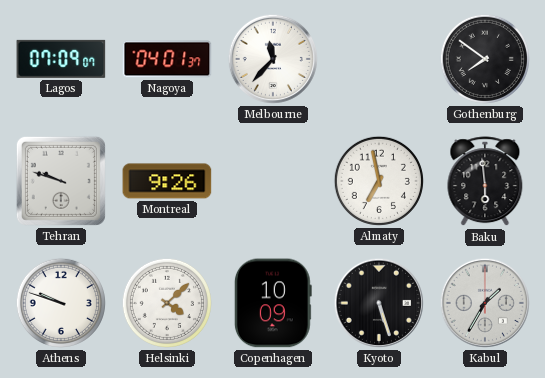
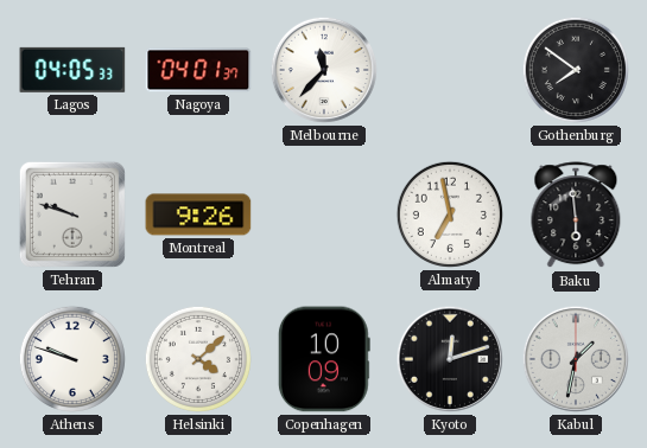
Lagos: 07:09 -> 04:05 (72, 70)
Kyoto: 5:27 -> 12:12 (450, 359)
Kabul: 1:35 -> 1:32 (576, 359)
